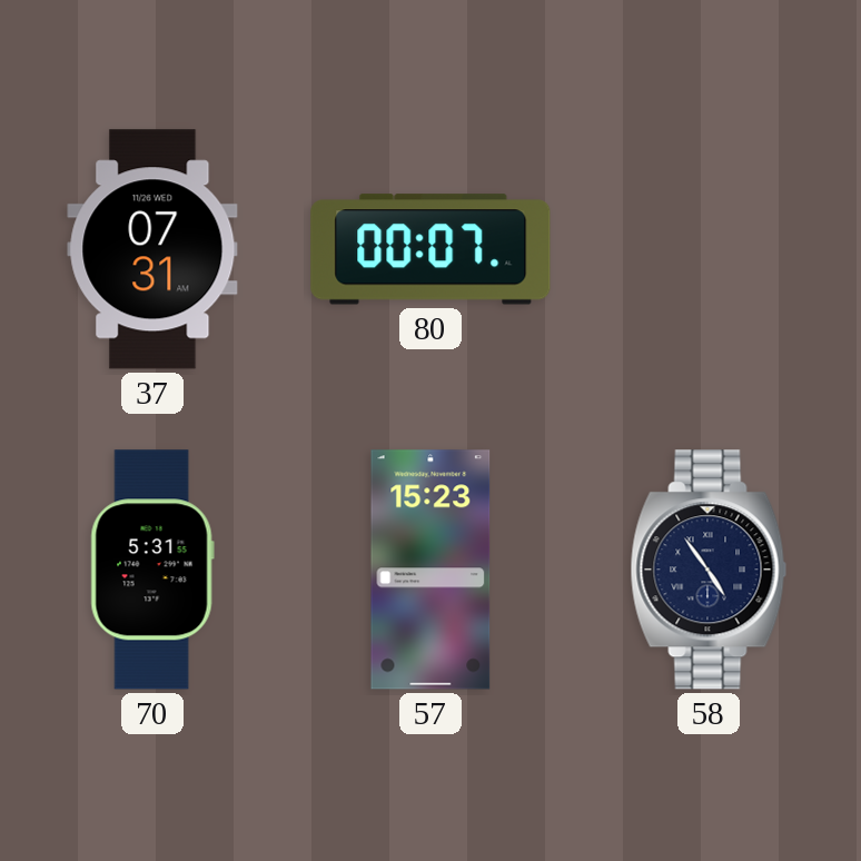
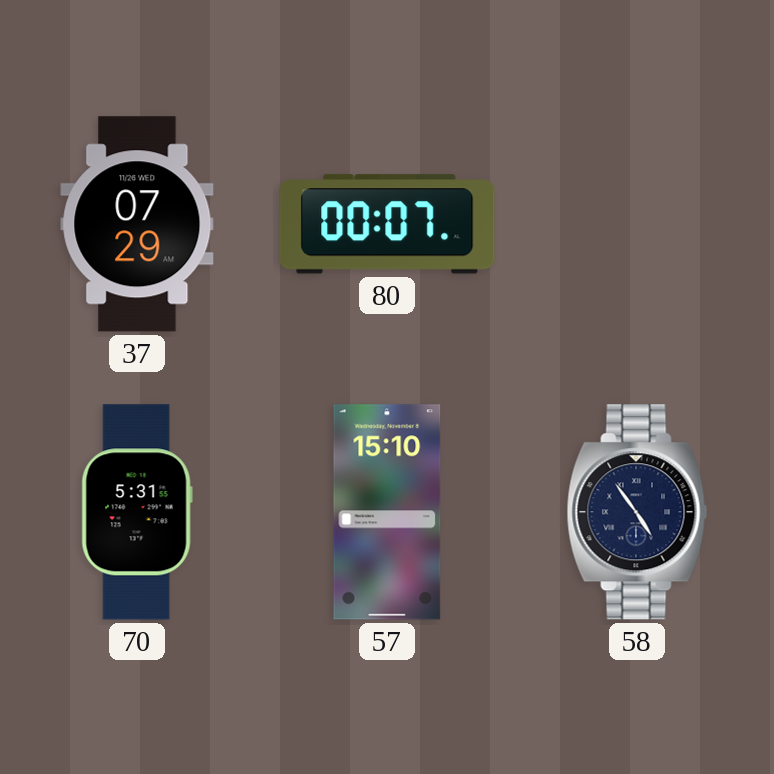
37: 07:31 -> 07:29 (137, 224)
57: 15:23 -> 15:10 (387, 512)
